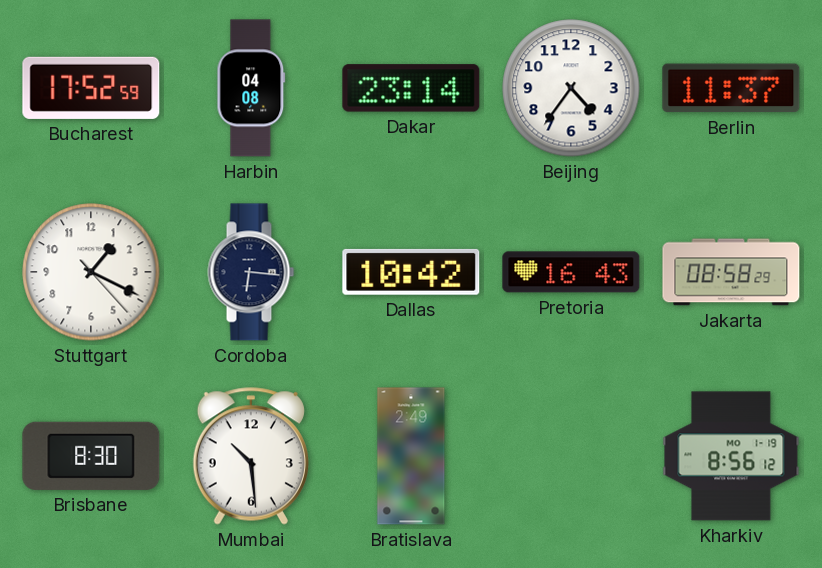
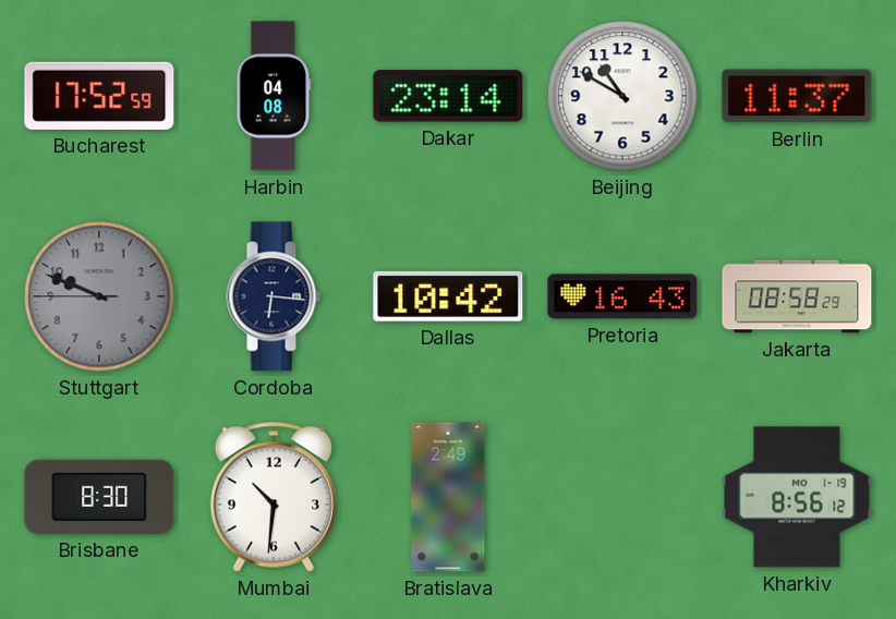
Beijing: 4:36 -> 10:50 (622, 96)
Stuttgart: 1:19 -> 9:48 (99, 296)
Stuttgart dial: white -> grey (99, 296)
Mumbai: 10:29 -> 10:31 (274, 497)
